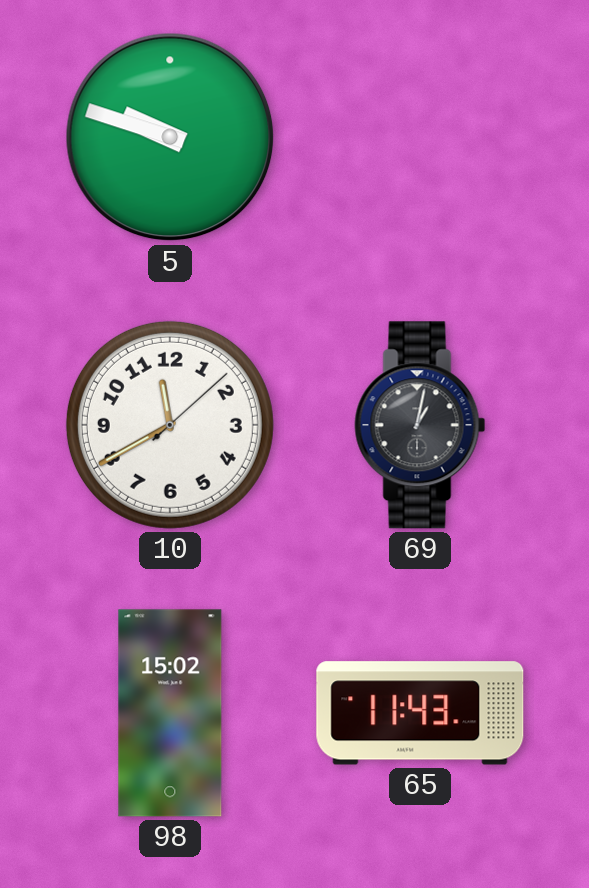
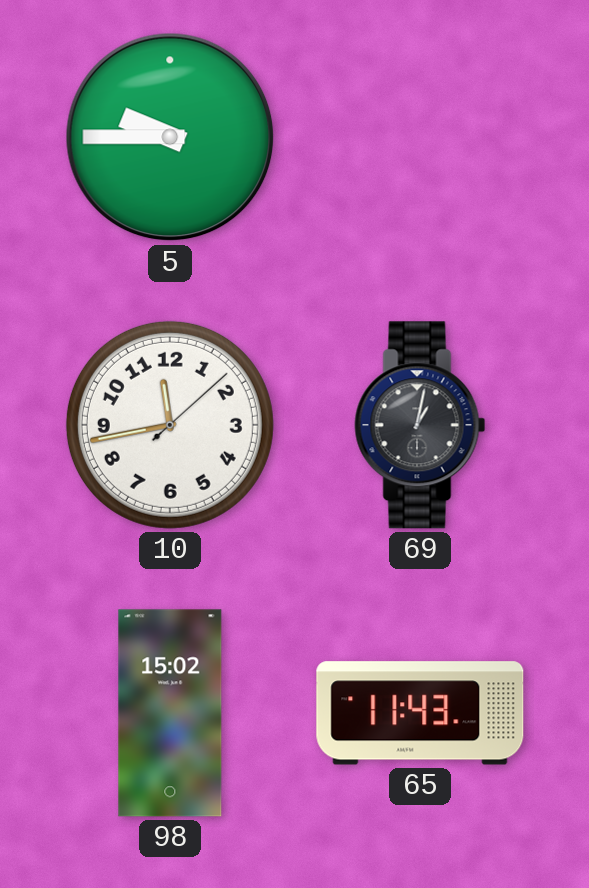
5: 9:48 -> 9:45 (170, 137)
10: 11:40 -> 11:43 (170, 425)
